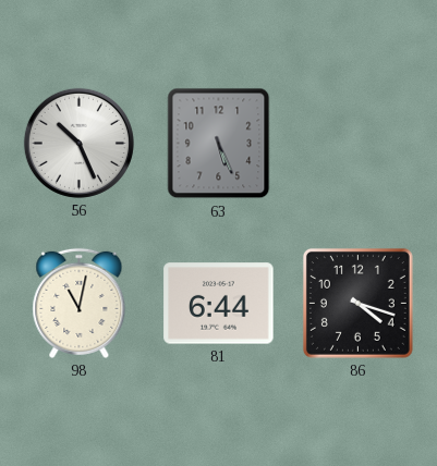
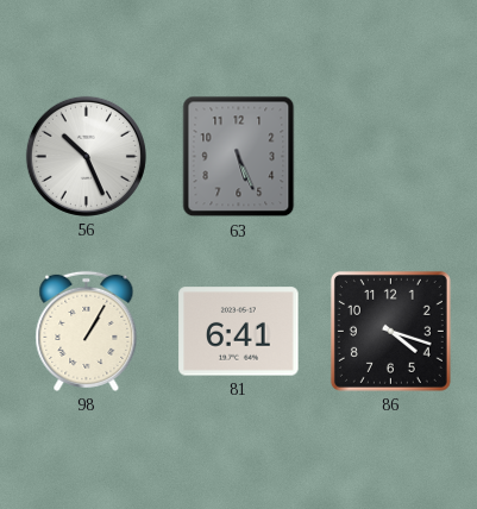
98: 11:02 -> 1:05 (87, 331)
81: 6:44 -> 6:41 (239, 332)
